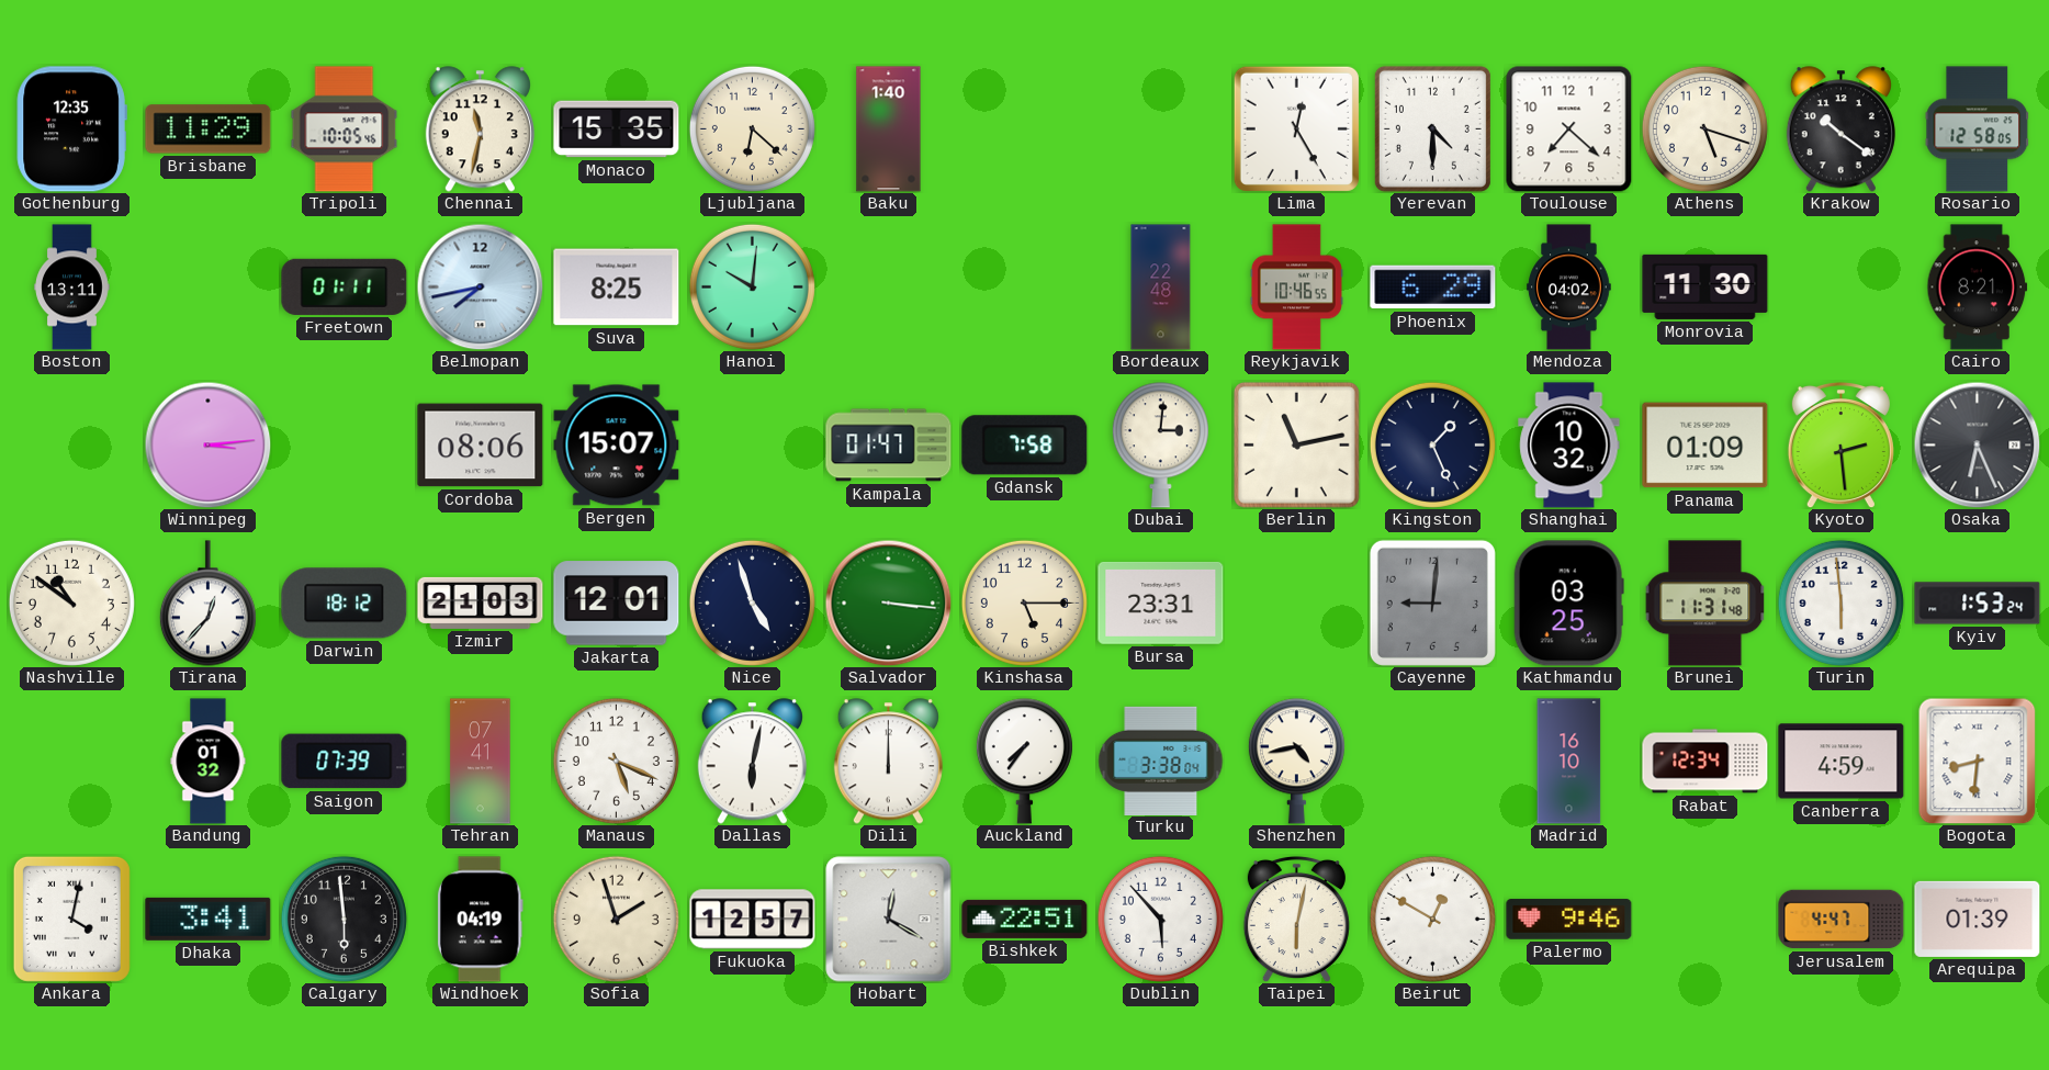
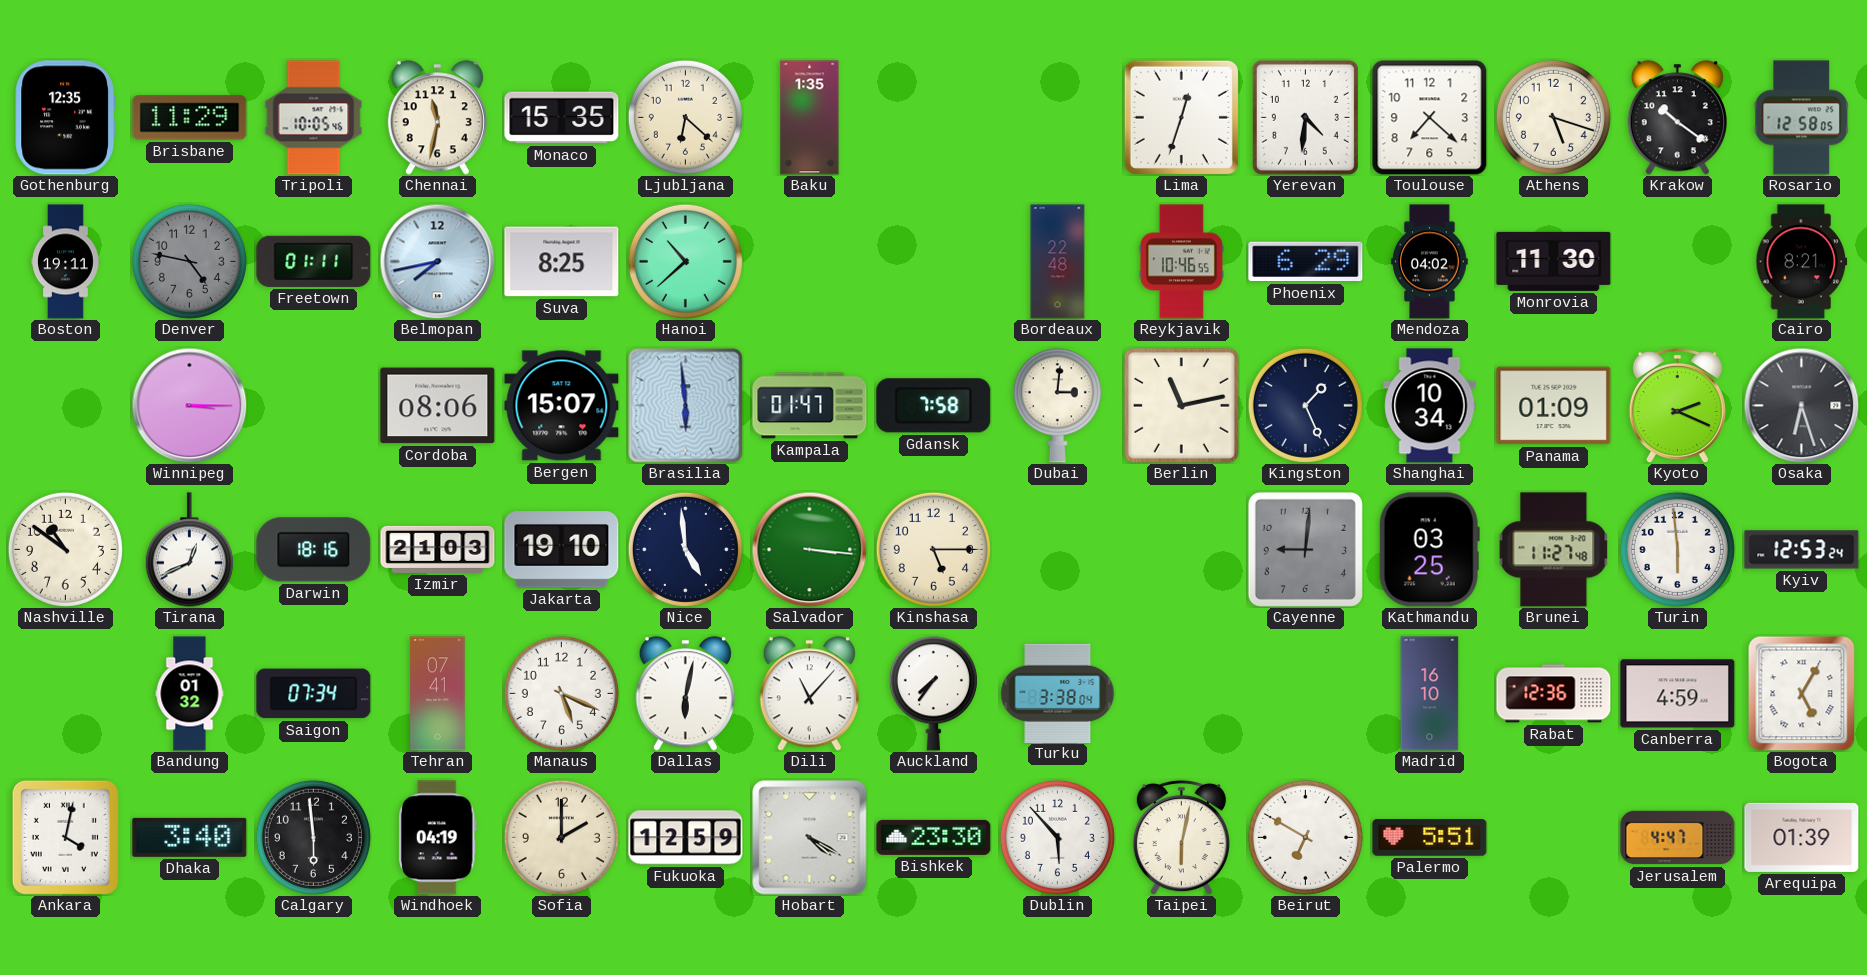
Baku: 1:40 -> 1:35 (810, 118)
Lima: 12:25 -> 12:33 (1181, 117)
Yerevan: 4:30 -> 4:31 (1305, 117)
Boston: 13:11 -> 19:11 (66, 262)
Denver: none -> 4:47 (189, 261)
Hanoi: 10:01 -> 10:38 (685, 261)
Winnipeg: 3:14 -> 3:15 (189, 405)
Brasilia: none -> 5:59 (686, 406)
Shanghai: 10:32 -> 10:34 (1430, 406)
Kyoto: 2:29 -> 2:19 (1677, 405)
Osaka: 6:26 -> 6:27 (1801, 405)
Tirana: 12:37 -> 12:41 (189, 550)
Darwin: 18:12 -> 18:16 (314, 550)
Jakarta: 12:01 -> 19:10 (562, 550)
Nice: 4:57 -> 4:59 (685, 549)
Bursa: 23:31 -> none (1161, 602)
Brunei: 11:31 -> 11:27 (1554, 550)
Kyiv: 1:53 -> 12:53 (1802, 550)
Saigon: 07:39 -> 07:34 (314, 694)
Dili: 12:00 -> 11:07 (809, 694)
Shenzhen: 4:43 -> none (1296, 762)
Rabat: 12:34 -> 12:36 (1554, 694)
Bogota: 8:31 -> 5:05 (1802, 693)
Dhaka: 3:41 -> 3:40 (190, 837)
Sofia: 1:57 -> 2:00 (561, 837)
Fukuoka: 12:57 -> 12:59 (686, 838)
Hobart: 12:20 -> 4:20 (810, 838)
Bishkek: 22:51 -> 23:30 (934, 837)
Beirut: 12:50 -> 6:50 (1305, 837)
Palermo: 9:46 -> 5:51 (1430, 838)
